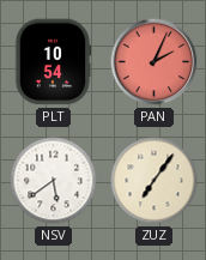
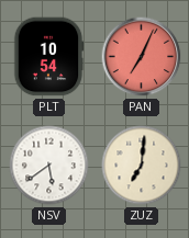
PAN: 2:04 -> 7:04 (142, 57)
ZUZ: 7:06 -> 7:01 (142, 166)
